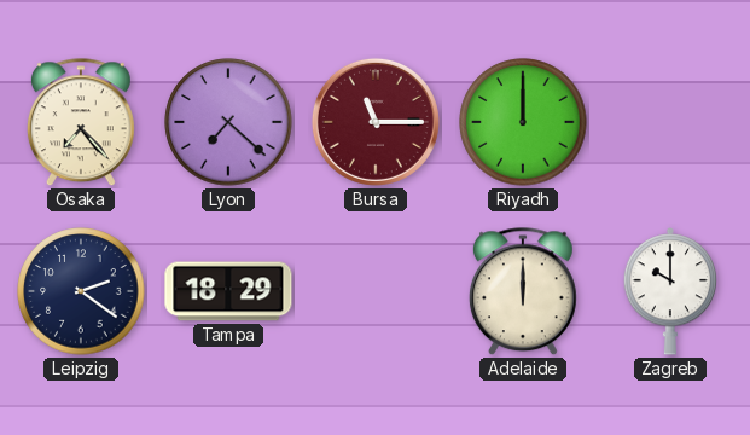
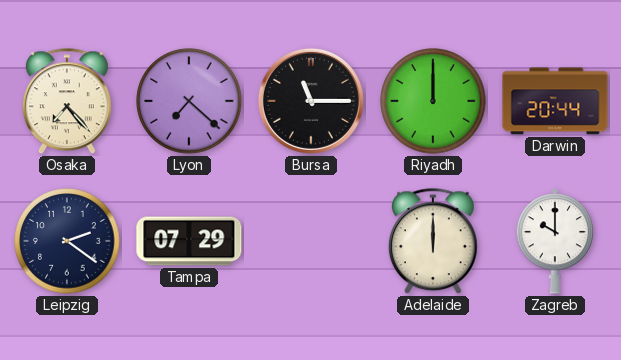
Bursa dial: burgundy -> black (311, 101)
Darwin: none -> 20:44 (555, 101)
Tampa: 18:29 -> 07:29 (189, 241)
